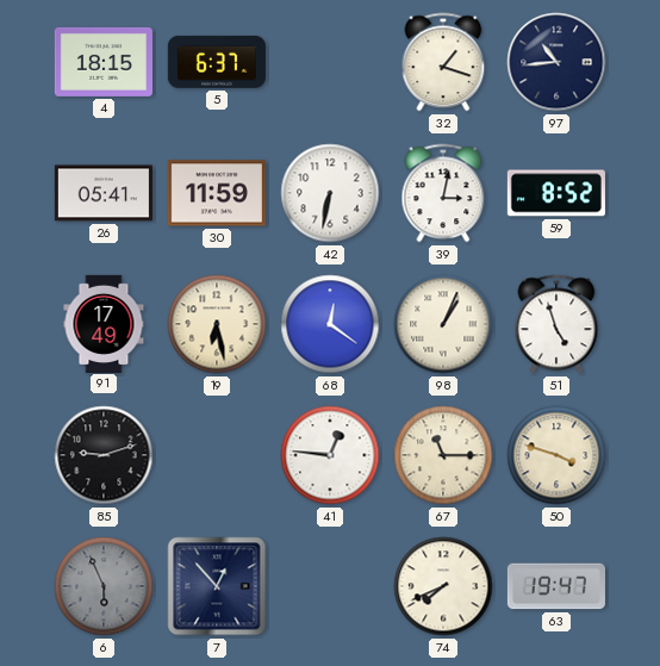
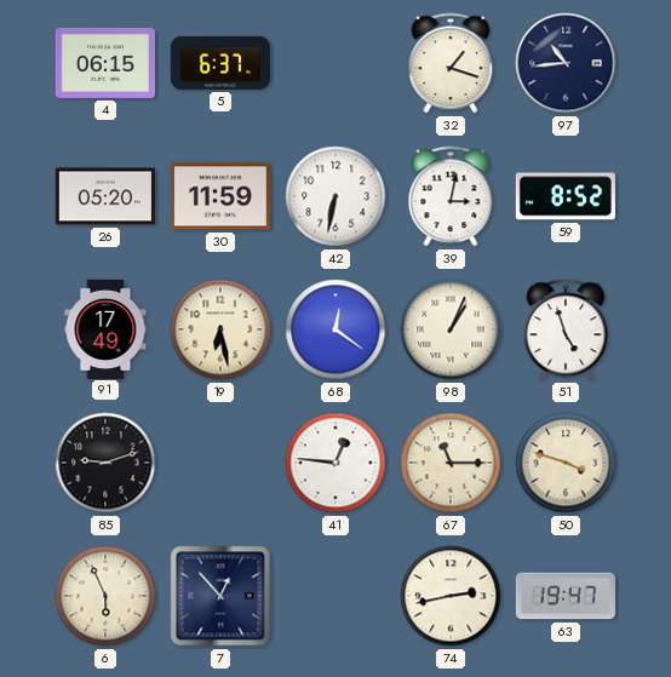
4: 18:15 -> 06:15 (105, 63)
26: 05:41 -> 05:20 (105, 196)
6 dial: grey -> cream (105, 596)
74: 7:41 -> 2:43 (451, 596)
